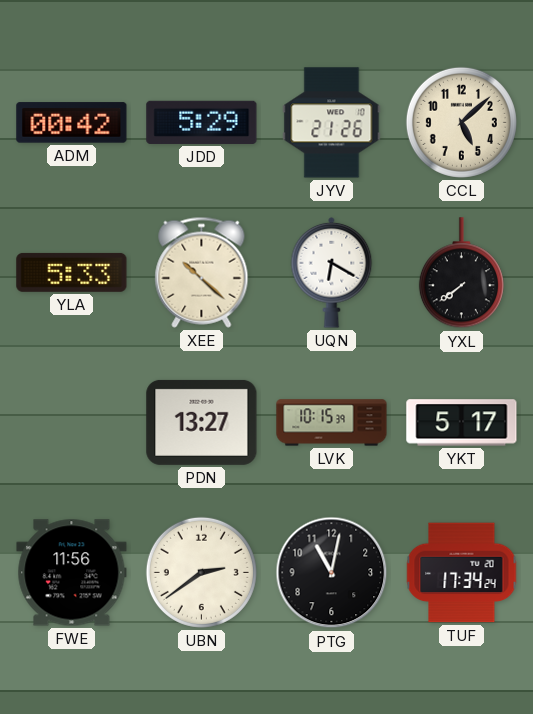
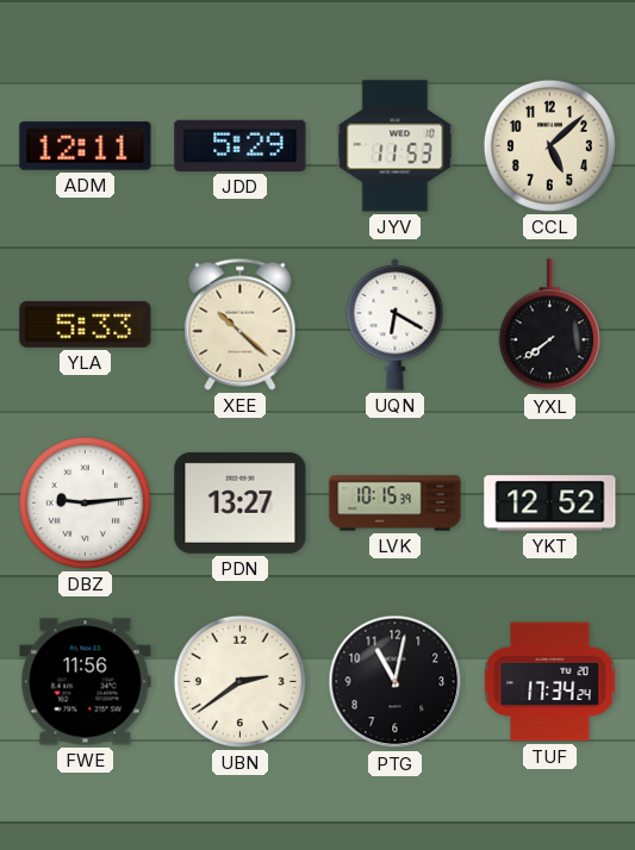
ADM: 00:42 -> 12:11 (86, 146)
JYV: 21:26 -> 11:53 (396, 146)
DBZ: none -> 9:14 (85, 502)
YKT: 5:17 -> 12:52 (550, 504)
